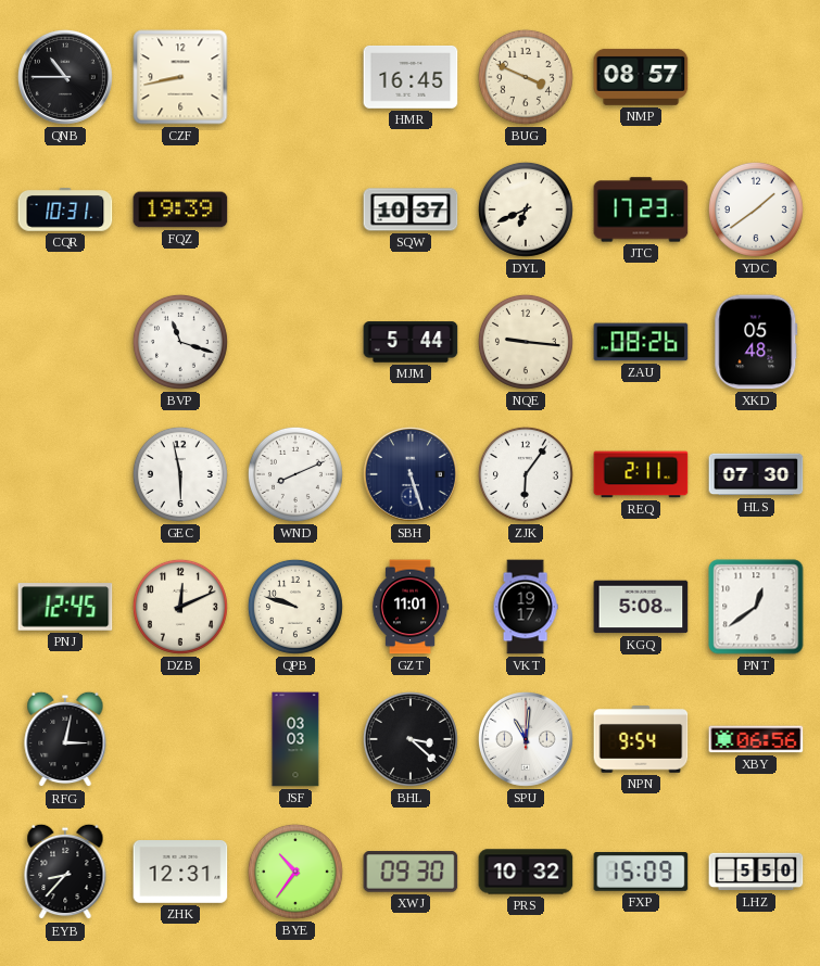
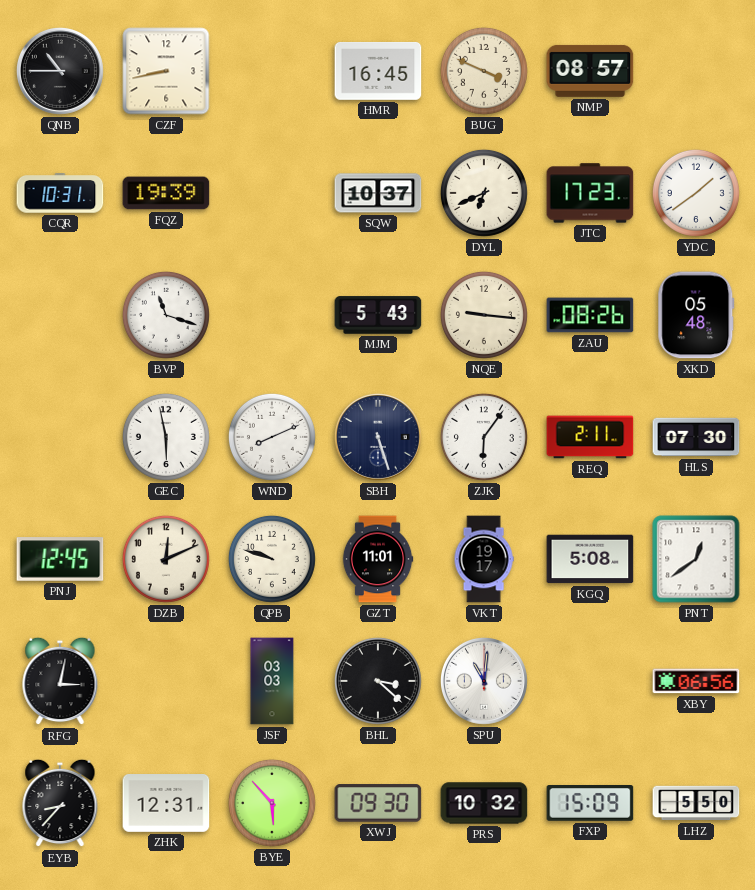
MJM: 5:44 -> 5:43 (378, 315)
NPN: 9:54 -> none (641, 740)
BYE: 10:36 -> 5:53 (272, 803)
